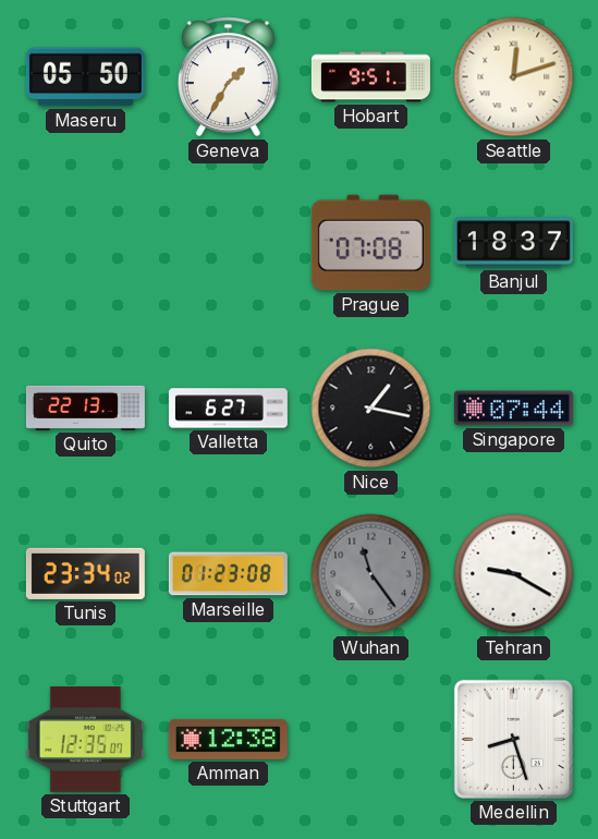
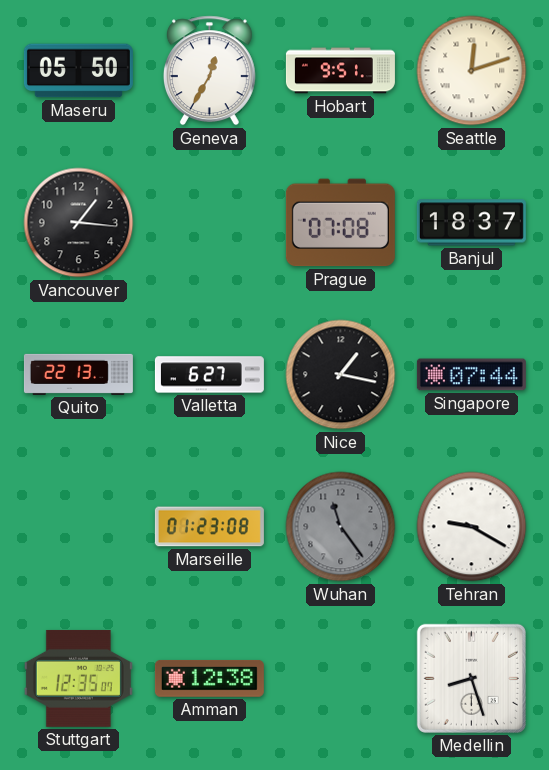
Geneva: 1:35 -> 12:35 (209, 71)
Vancouver: none -> 1:16 (79, 223)
Tunis: 23:34 -> none (85, 573)
